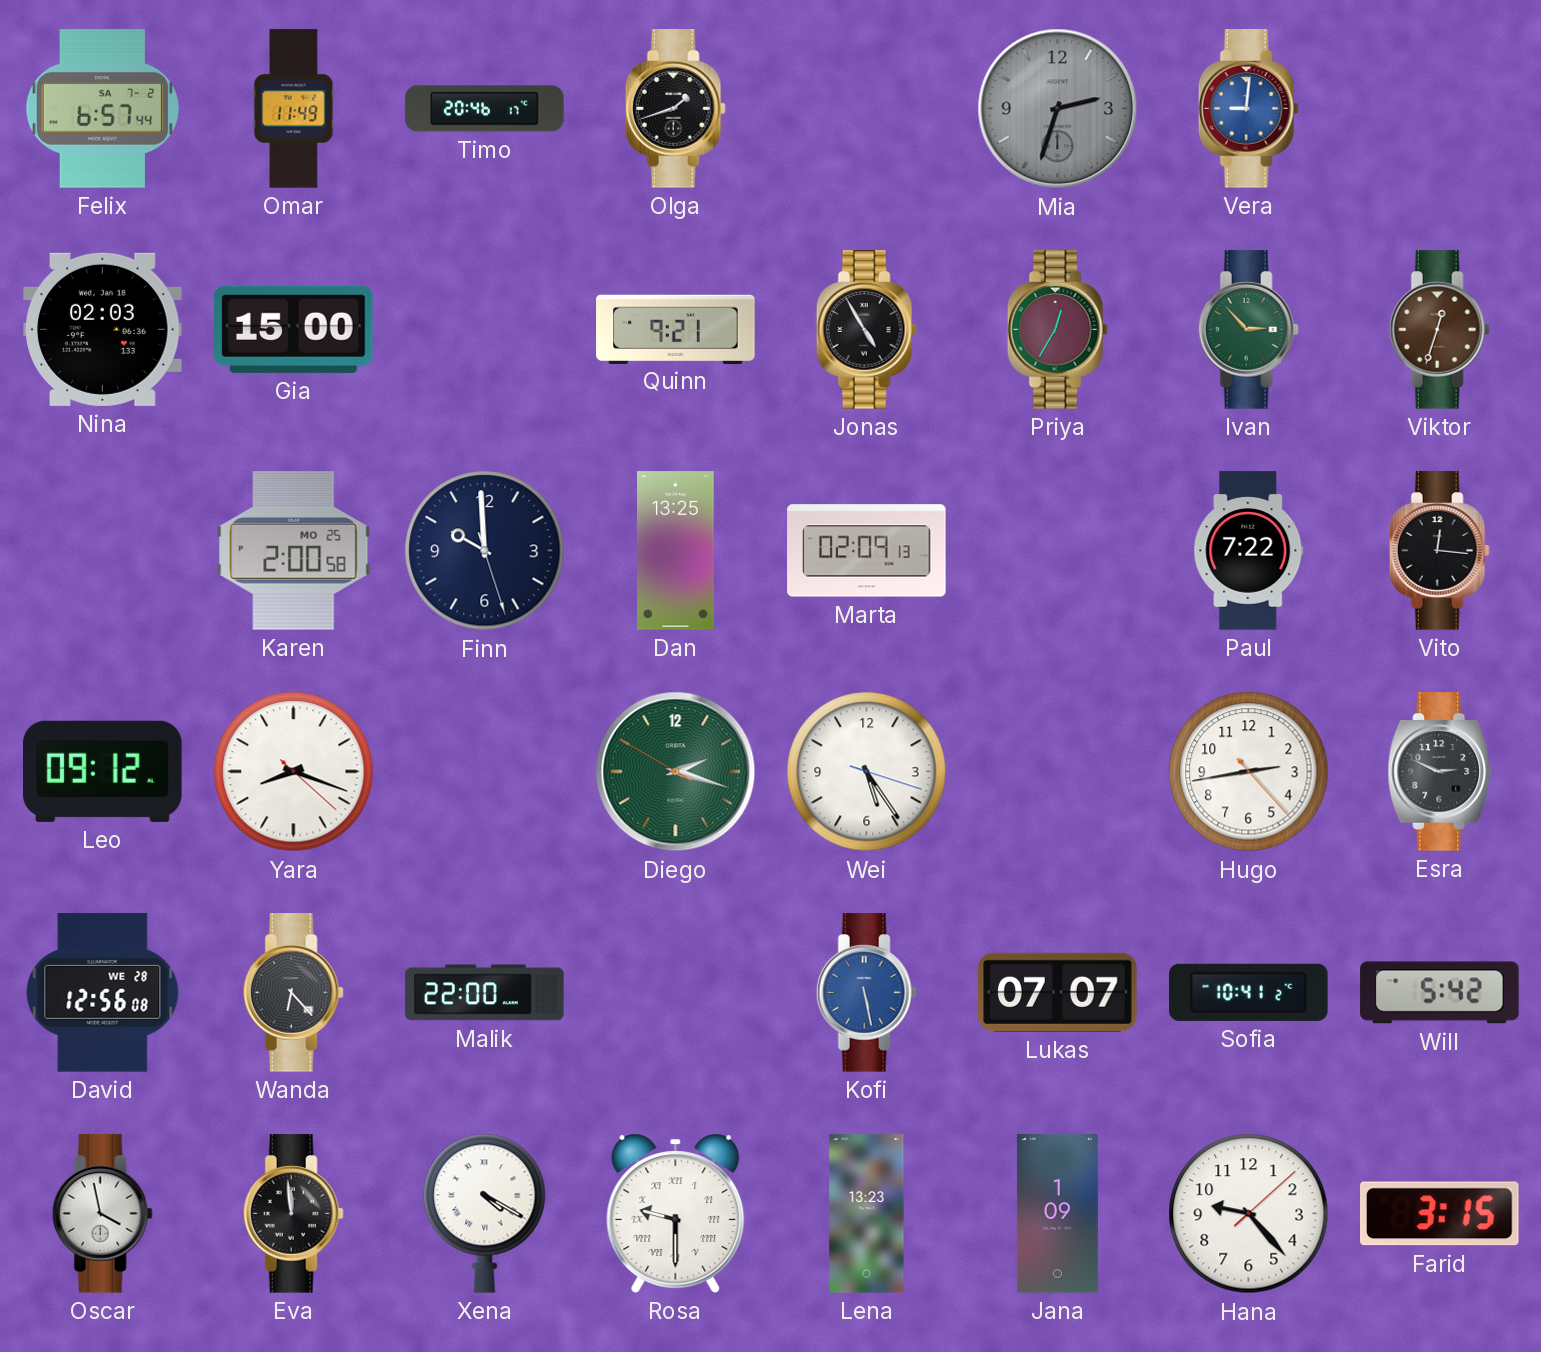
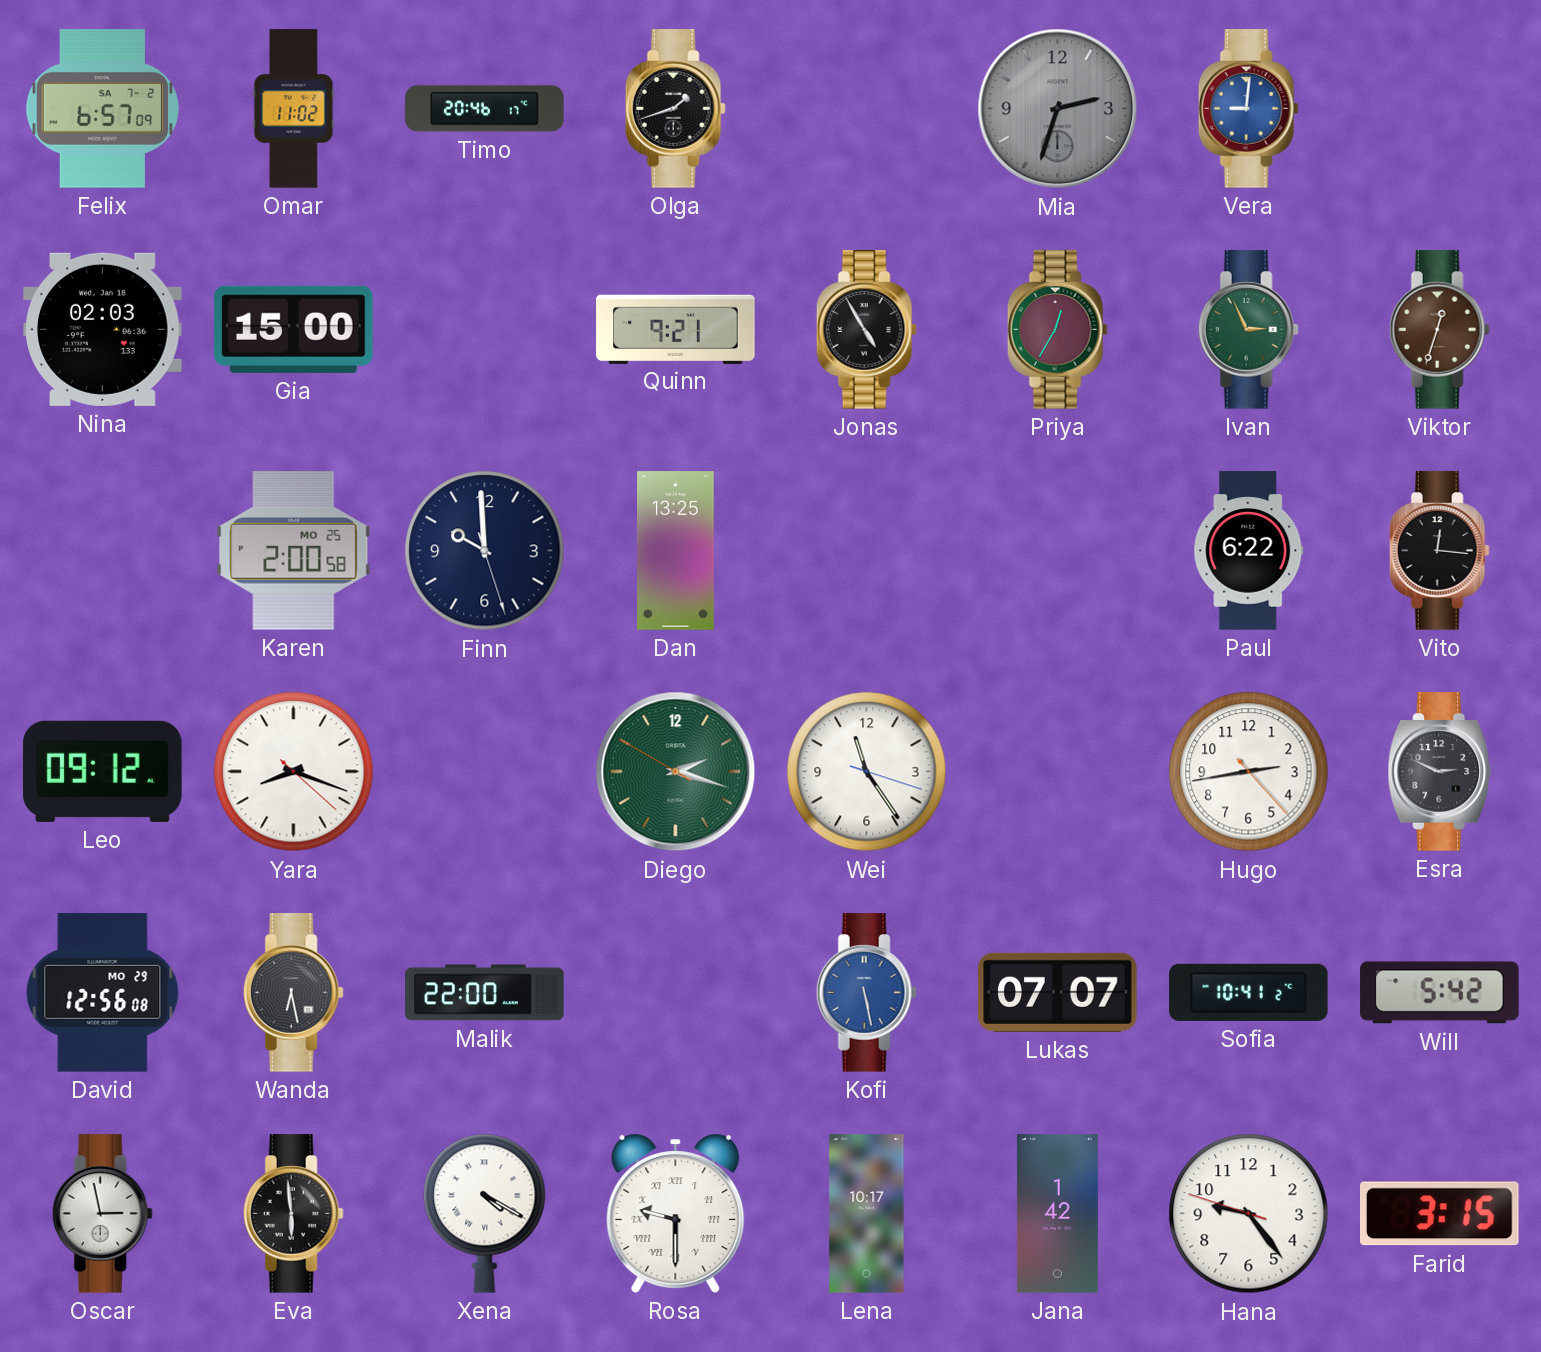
Felix: 6:57:44 -> 6:57:09 (102, 109)
Omar: 11:49 -> 11:02 (294, 109)
Ivan: 2:53 -> 2:56 (1248, 330)
Marta: 02:09 -> none (867, 551)
Paul: 7:22 -> 6:22 (1249, 551)
Wei: 5:24 -> 11:24 (867, 772)
David date: WE 28 -> MO 29 (103, 993)
Wanda: 6:23 -> 6:28 (293, 993)
Oscar: 3:58 -> 2:58 (102, 1214)
Eva: 11:59 -> 5:59 (293, 1214)
Lena: 13:23 -> 10:17 (867, 1214)
Jana: 1:09 -> 1:42 (1057, 1214)
Hana: 9:23:08 -> 9:23:48 (1249, 1214)
